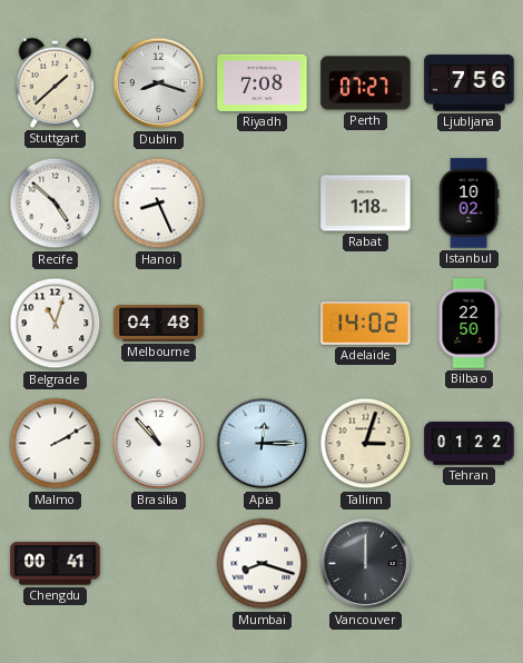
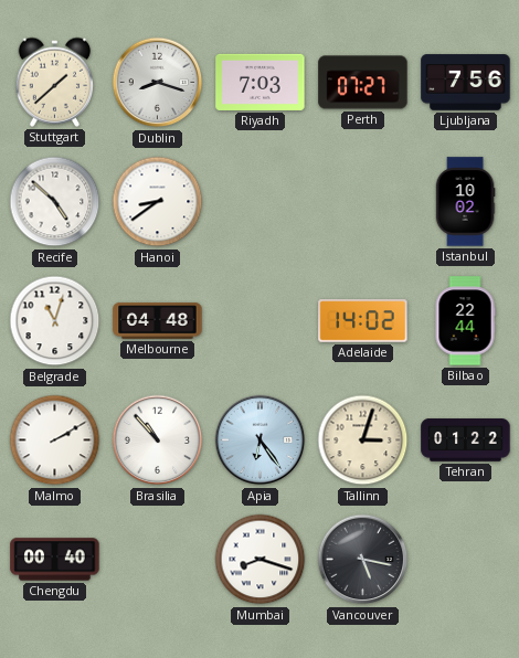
Riyadh: 7:08 -> 7:03 (261, 82)
Hanoi: 8:26 -> 8:39 (158, 202)
Rabat: 1:18 -> none (366, 204)
Bilbao: 22:50 -> 22:44 (465, 321)
Apia: 12:15 -> 6:24 (261, 441)
Chengdu: 00:41 -> 00:40 (55, 560)
Vancouver: 12:00 -> 5:17 (363, 560)
